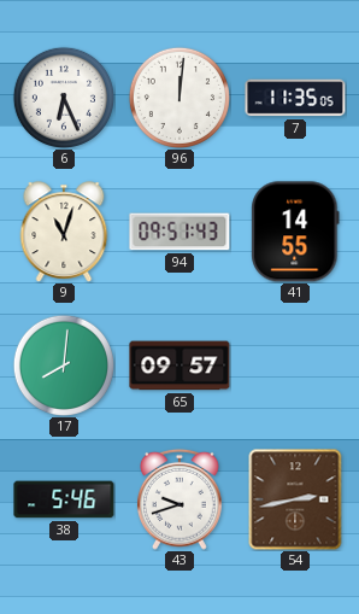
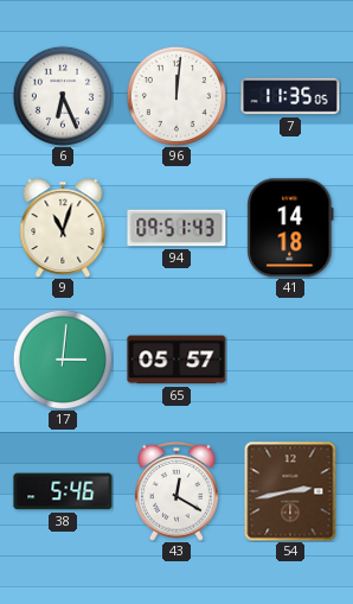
41: 14:55 -> 14:18 (290, 228)
17: 8:01 -> 3:01 (62, 358)
65: 09:57 -> 05:57 (176, 360)
43: 9:42 -> 12:20 (178, 491)
